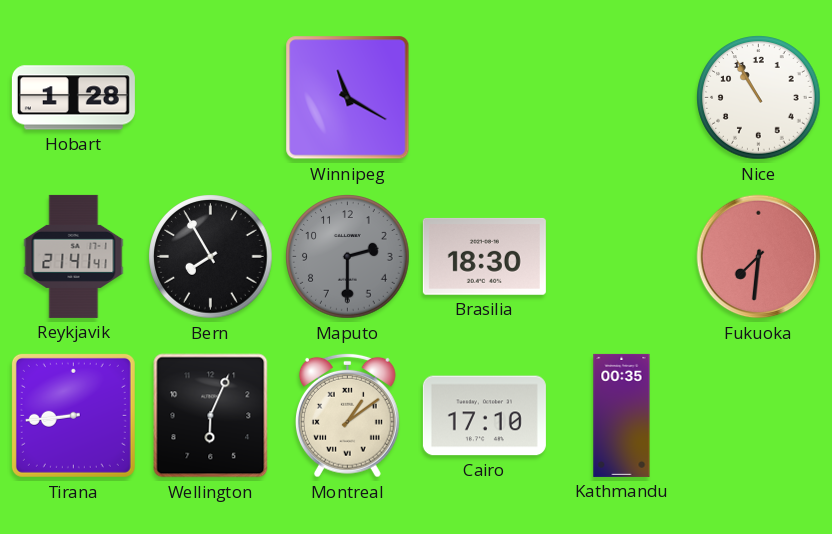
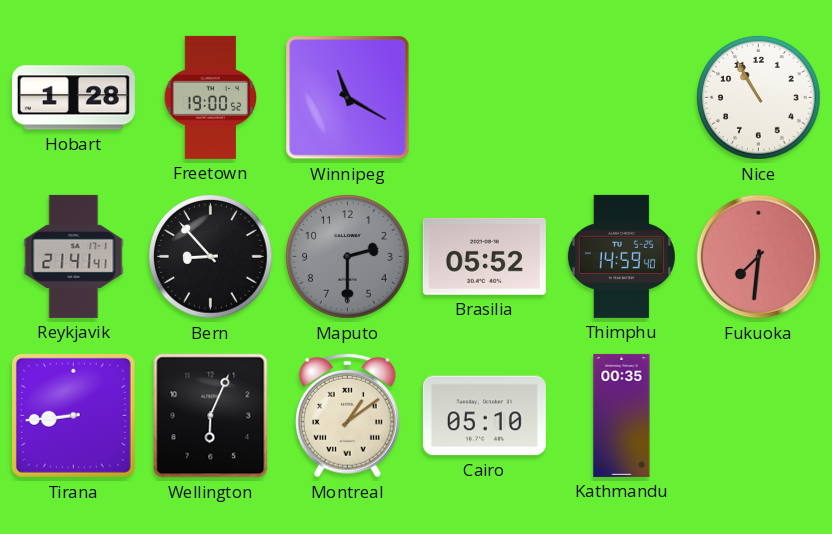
Freetown: none -> 19:00 (211, 97)
Bern: 7:55 -> 8:53 (211, 257)
Brasilia: 18:30 -> 05:52 (484, 256)
Thimphu: none -> 14:59 (621, 256)
Cairo: 17:10 -> 05:10 (484, 416)
